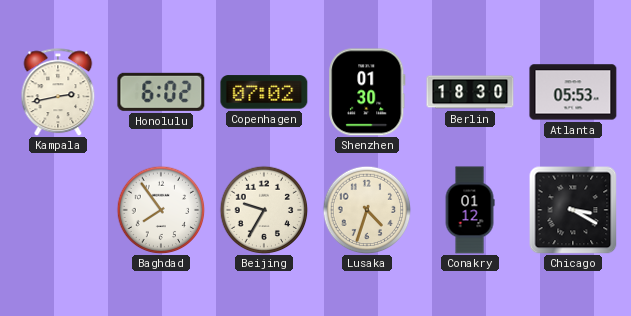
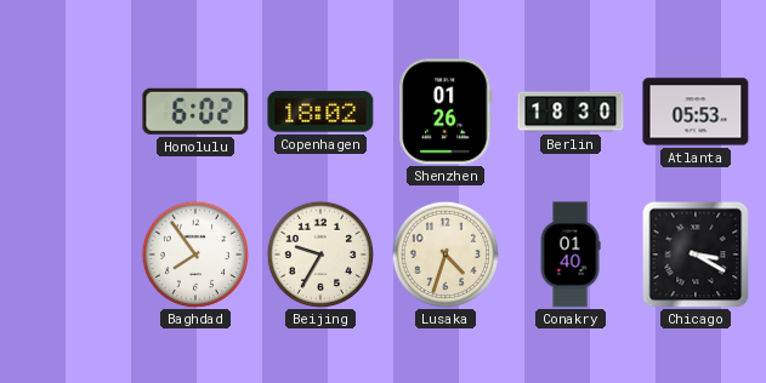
Kampala: 2:43 -> none (58, 92)
Copenhagen: 07:02 -> 18:02 (320, 112)
Shenzhen: 01:30 -> 01:26 (446, 112)
Conakry: 01:12 -> 01:40 (571, 255)
